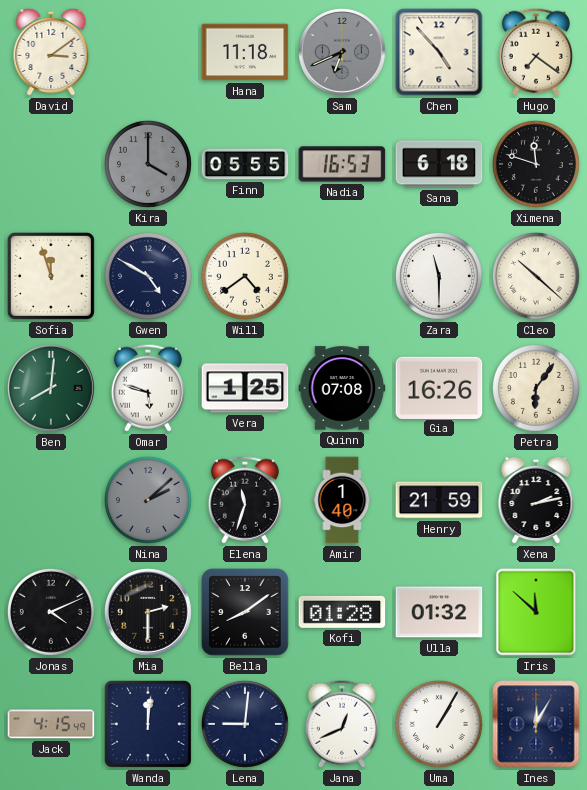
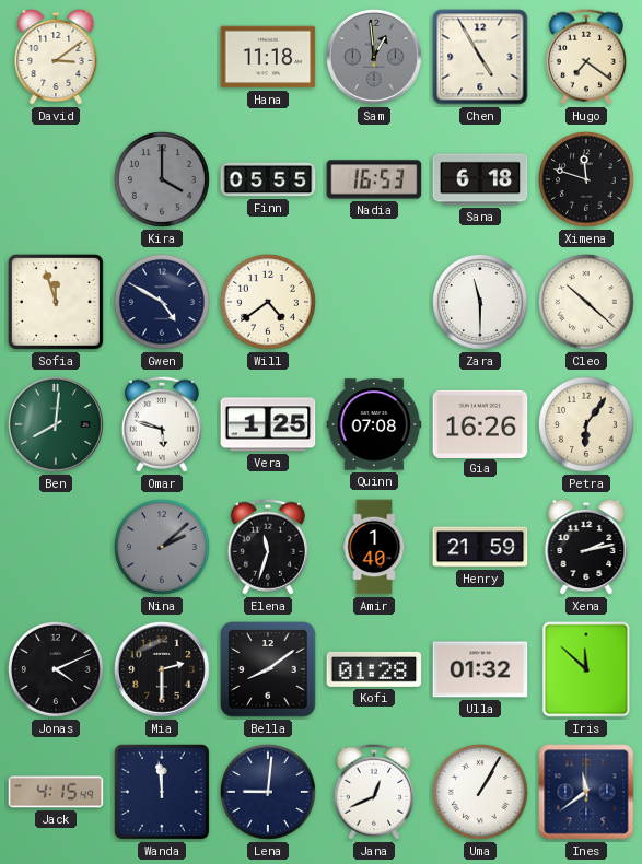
Sam: 6:41 -> 12:59 (375, 58)
Chen: 4:53 -> 4:55 (480, 57)
Wanda: 12:01 -> 11:59 (162, 792)
Ines: 12:05 -> 11:39 (586, 792)
